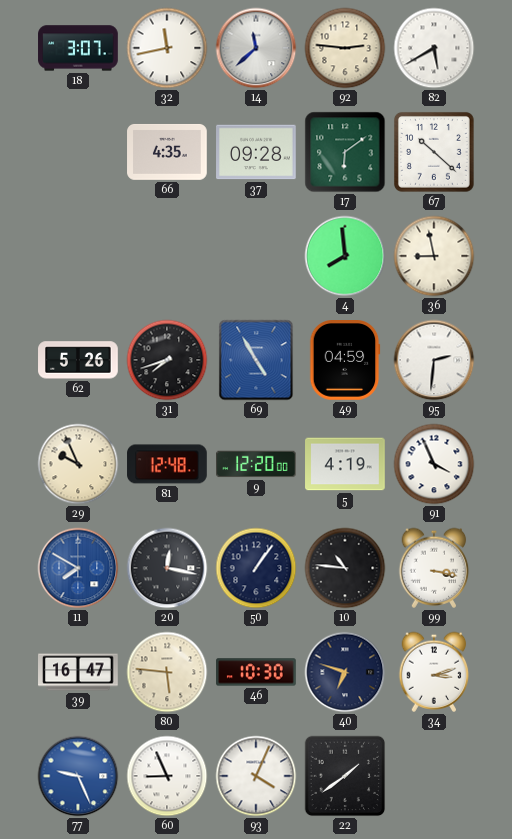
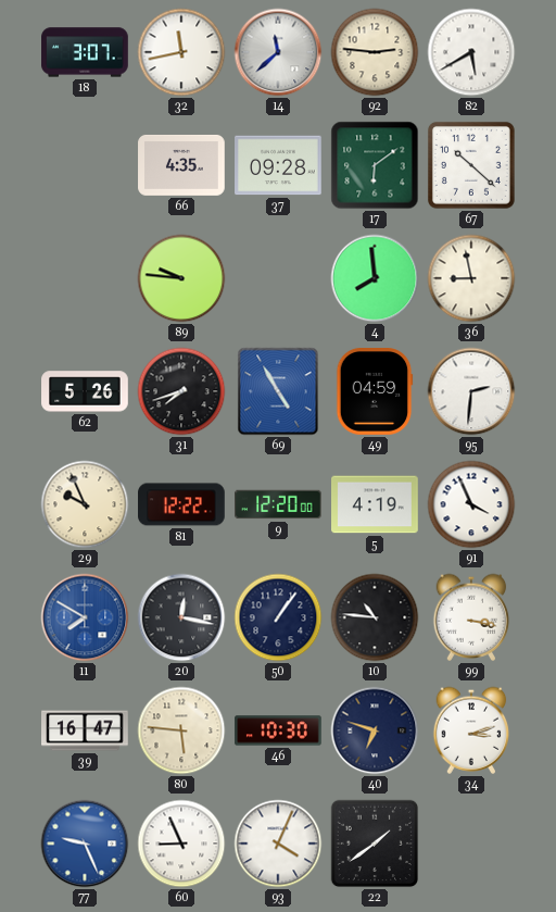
89: none -> 9:46 (181, 278)
81: 12:48 -> 12:22 (181, 504)
